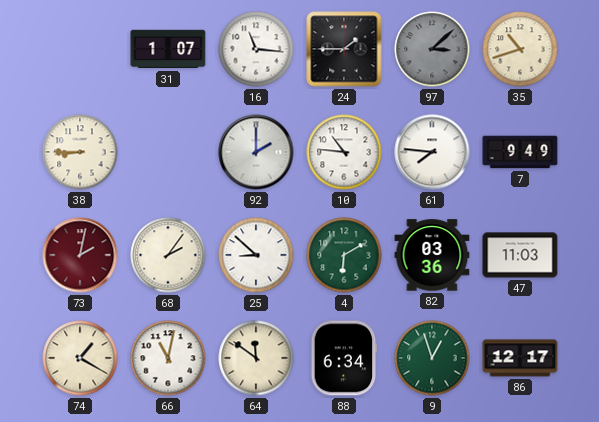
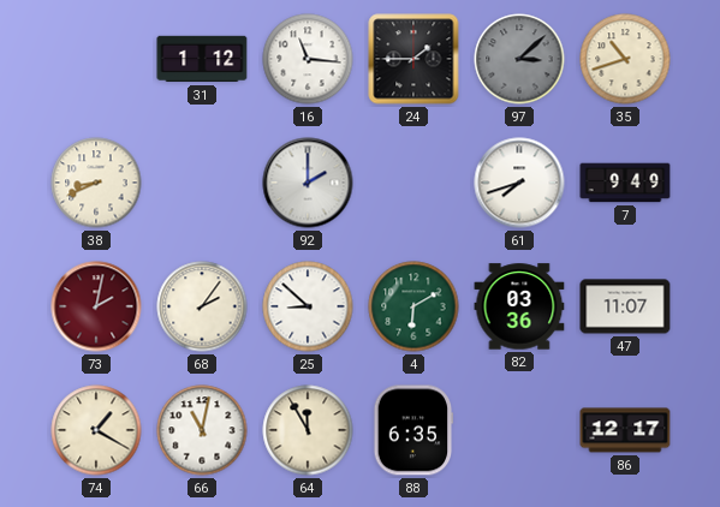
31: 1:07 -> 1:12 (202, 59)
38: 8:45 -> 8:41 (96, 183)
10: 10:46 -> none (344, 152)
61: 7:46 -> 7:42 (519, 183)
47: 11:03 -> 11:07 (625, 306)
64: 11:51 -> 11:55 (308, 430)
88: 6:34 -> 6:35 (413, 430)
9: 12:57 -> none (432, 358)
